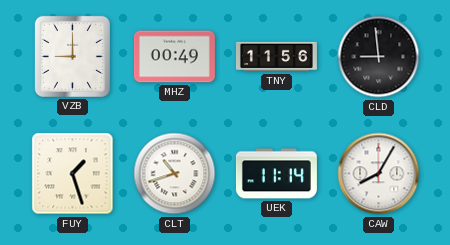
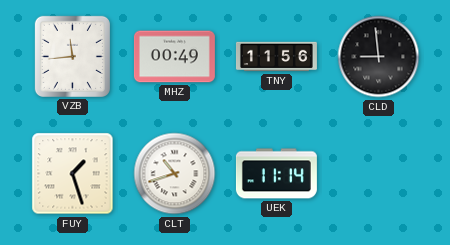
VZB: 9:00 -> 11:44 (72, 56)
CAW: 8:05 -> none (379, 174)
